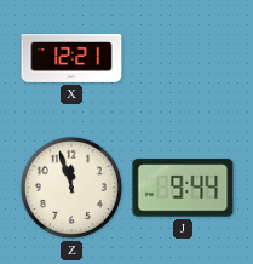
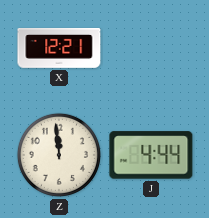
Z: 11:57 -> 11:59 (59, 155)
J: 9:44 -> 4:44 (151, 155)
